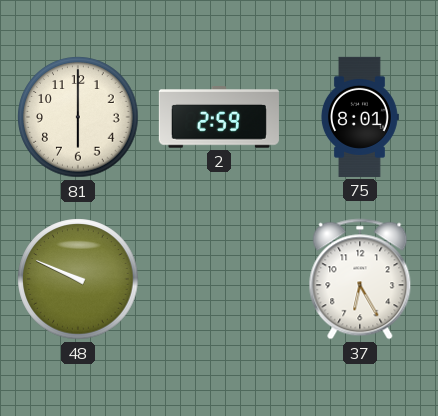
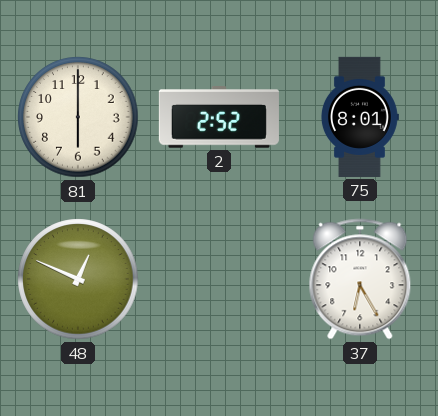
2: 2:59 -> 2:52 (219, 117)
48: 9:49 -> 12:49 (78, 279)
